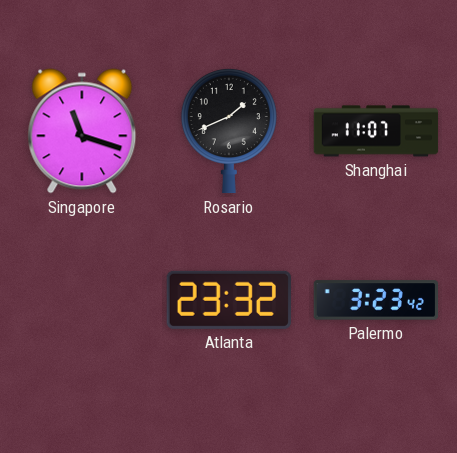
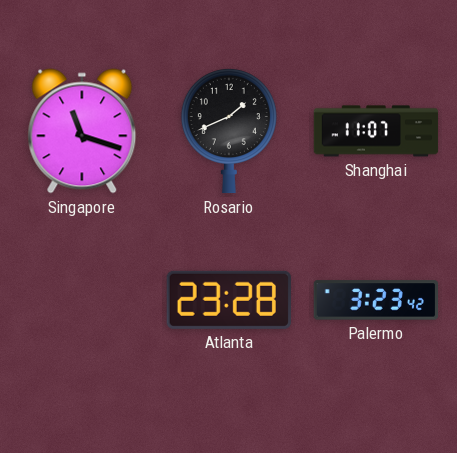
Atlanta: 23:32 -> 23:28 (229, 300)
